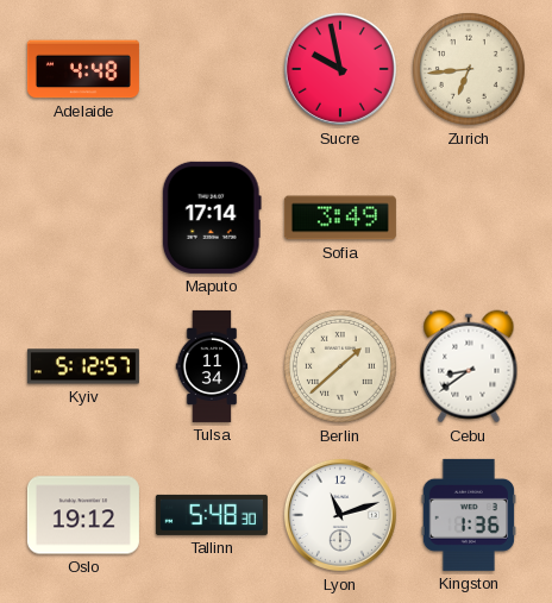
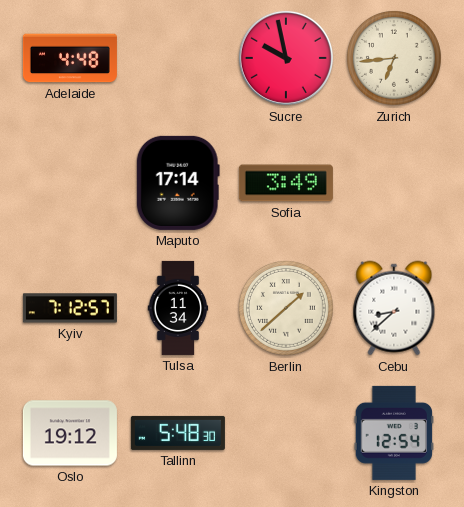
Kyiv: 5:12 -> 7:12 (70, 308)
Cebu: 8:39 -> 8:38 (394, 308)
Lyon: 11:12 -> none (340, 515)
Kingston: 1:36 -> 12:54 (393, 433)
